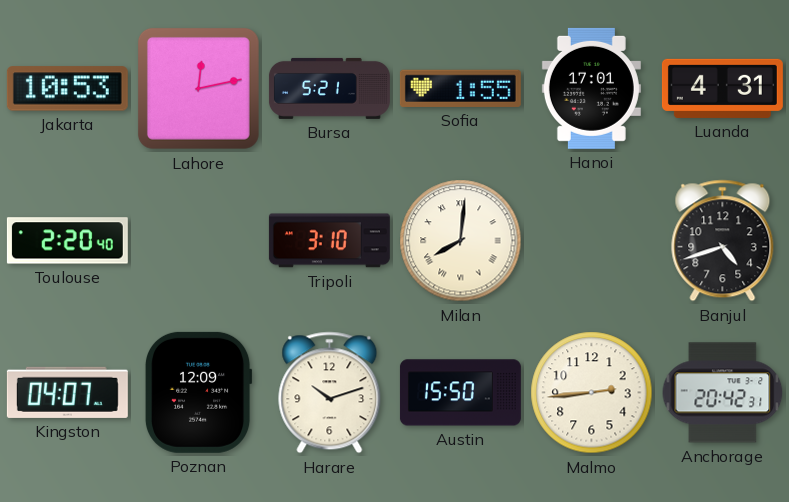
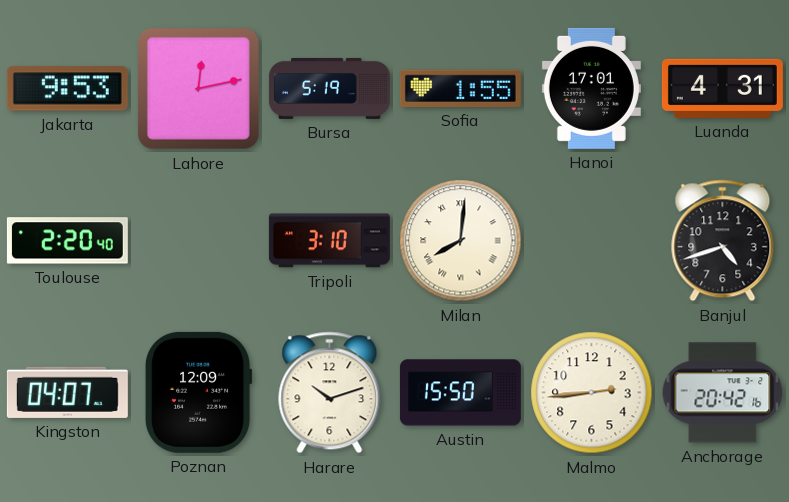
Jakarta: 10:53 -> 9:53 (67, 89)
Bursa: 5:21 -> 5:19 (329, 88)
Anchorage: 20:42:31 -> 20:42:16 (723, 393)
